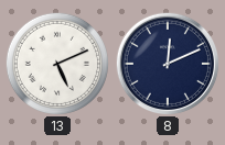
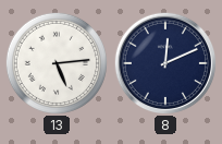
13: 5:11 -> 5:14 (57, 63)
